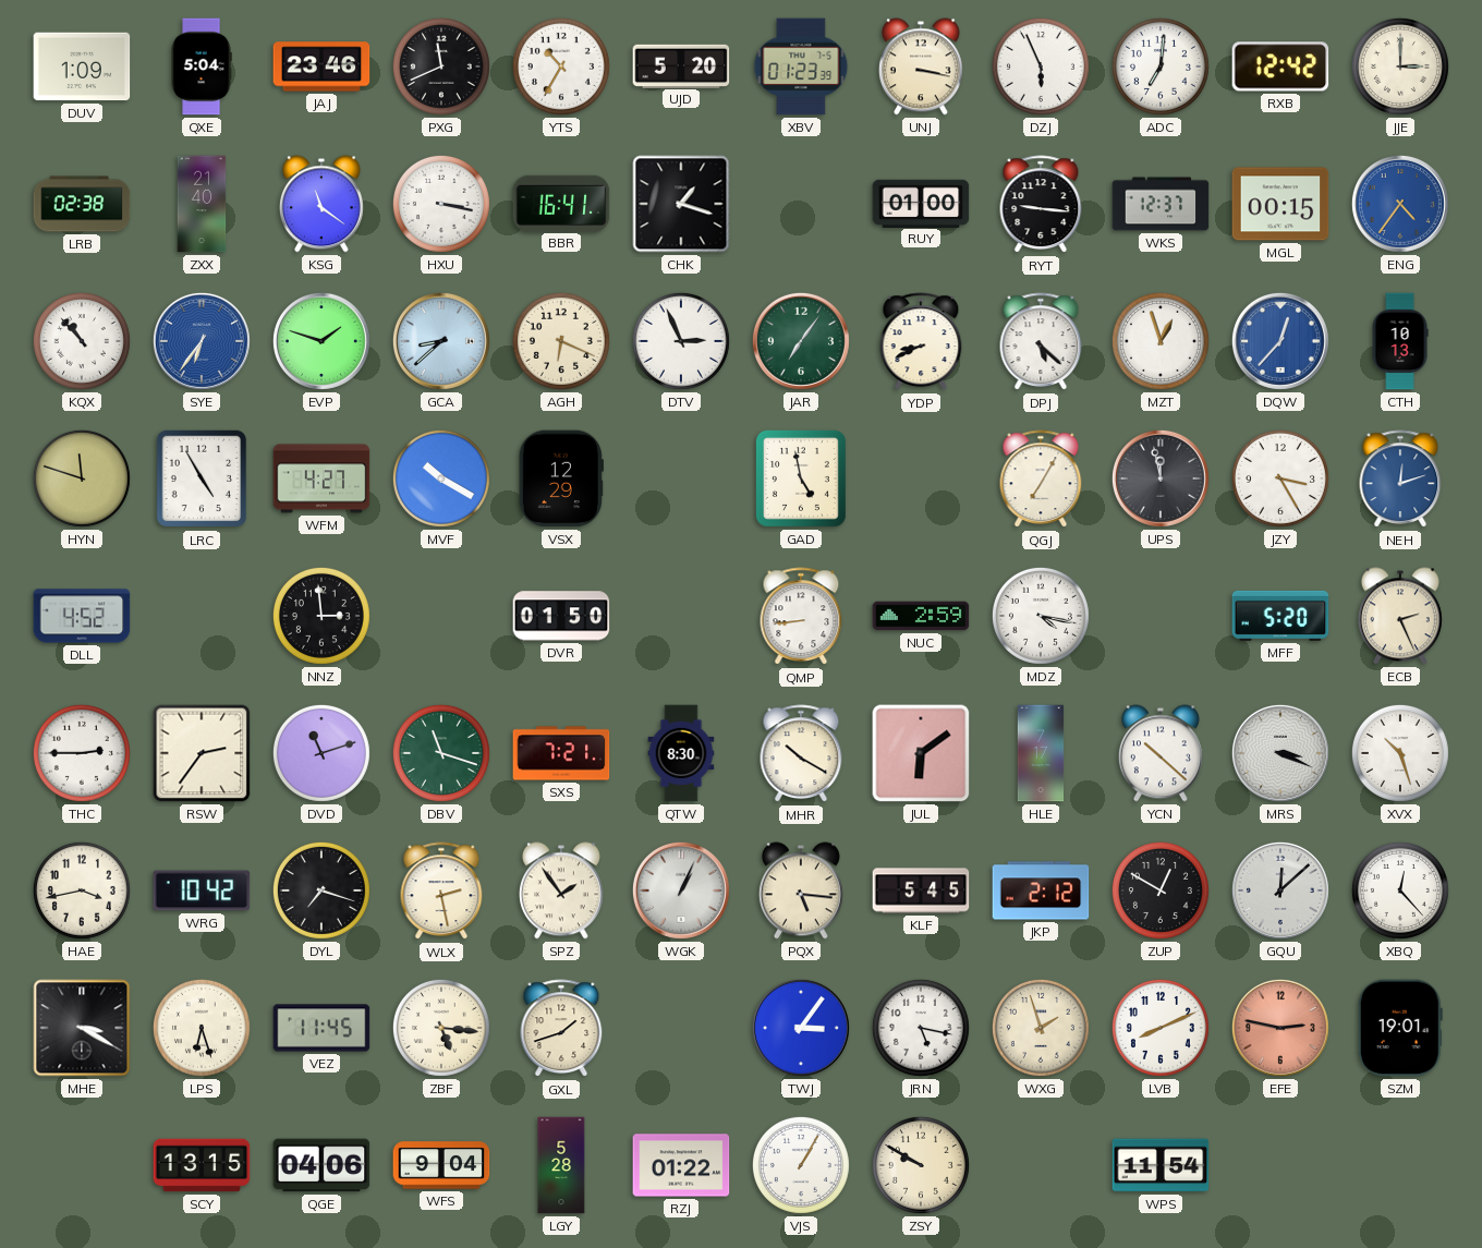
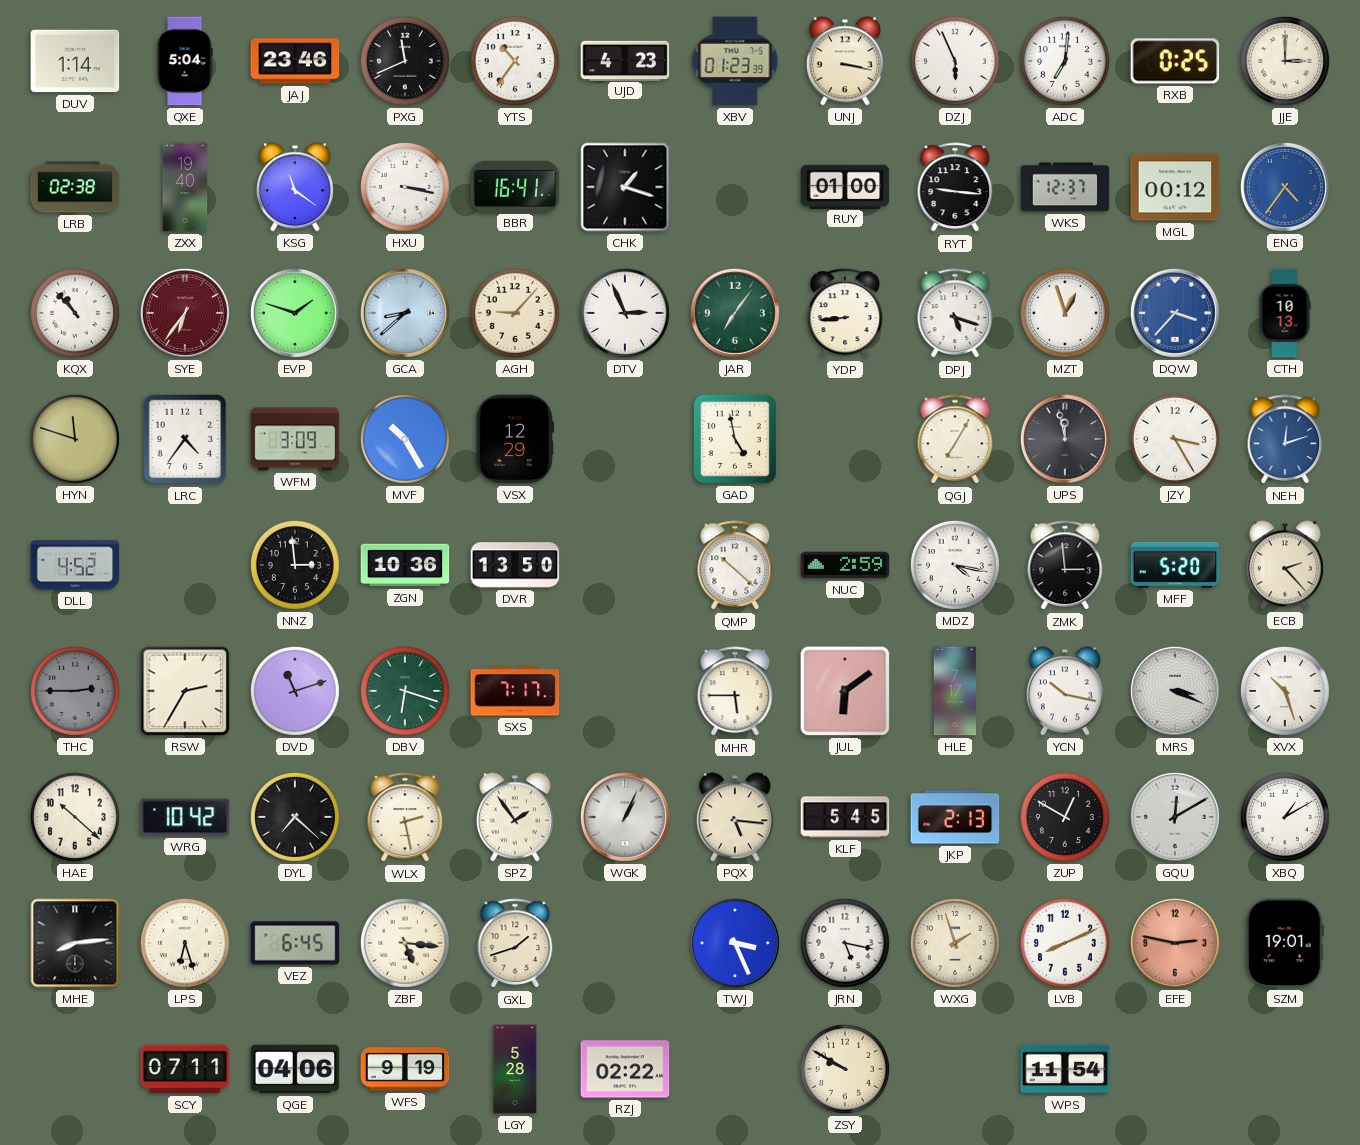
DUV: 1:09 -> 1:14 (75, 61)
YTS: 10:35 -> 10:36 (515, 61)
UJD: 5:20 -> 4:23 (625, 60)
RXB: 12:42 -> 0:25 (1175, 61)
ZXX: 21:40 -> 19:40 (185, 187)
MGL: 00:15 -> 00:12 (1175, 187)
SYE dial: blue -> burgundy (185, 313)
AGH: 6:19 -> 9:07 (515, 313)
YDP: 8:41 -> 8:44 (845, 314)
DPJ: 5:22 -> 5:18 (955, 314)
DQW: 12:37 -> 3:37 (1175, 313)
LRC: 4:55 -> 4:36 (185, 439)
WFM: 4:27 -> 3:09 (295, 439)
MVF: 10:20 -> 10:25 (405, 439)
ZGN: none -> 10:36 (405, 565)
DVR: 01:50 -> 13:50 (515, 565)
QMP: 8:44 -> 10:22 (735, 566)
ZMK: none -> 2:59 (1065, 566)
ECB: 2:26 -> 2:23 (1285, 565)
THC dial: white -> grey (75, 691)
RSW: 2:36 -> 2:35 (185, 691)
DBV: 11:18 -> 6:18 (405, 691)
SXS: 7:21 -> 7:17 (515, 691)
QTW: 8:30 -> none (681, 753)
MHR: 10:20 -> 5:45 (735, 692)
YCN: 10:22 -> 10:17 (1065, 691)
HAE: 3:43 -> 10:22 (75, 817)
DYL: 7:18 -> 7:22 (295, 817)
JKP: 2:12 -> 2:13 (955, 817)
GQU: 12:08 -> 12:10 (1175, 817)
XBQ: 12:23 -> 1:10 (1285, 817)
MHE: 3:20 -> 8:14 (75, 943)
VEZ: 11:45 -> 6:45 (295, 943)
TWJ: 3:06 -> 3:26 (735, 943)
SCY: 13:15 -> 07:11 (185, 1069)
WFS: 9:04 -> 9:19 (405, 1069)
RZJ: 01:22 -> 02:22 (625, 1069)
VJS: 1:05 -> none (801, 1165)
